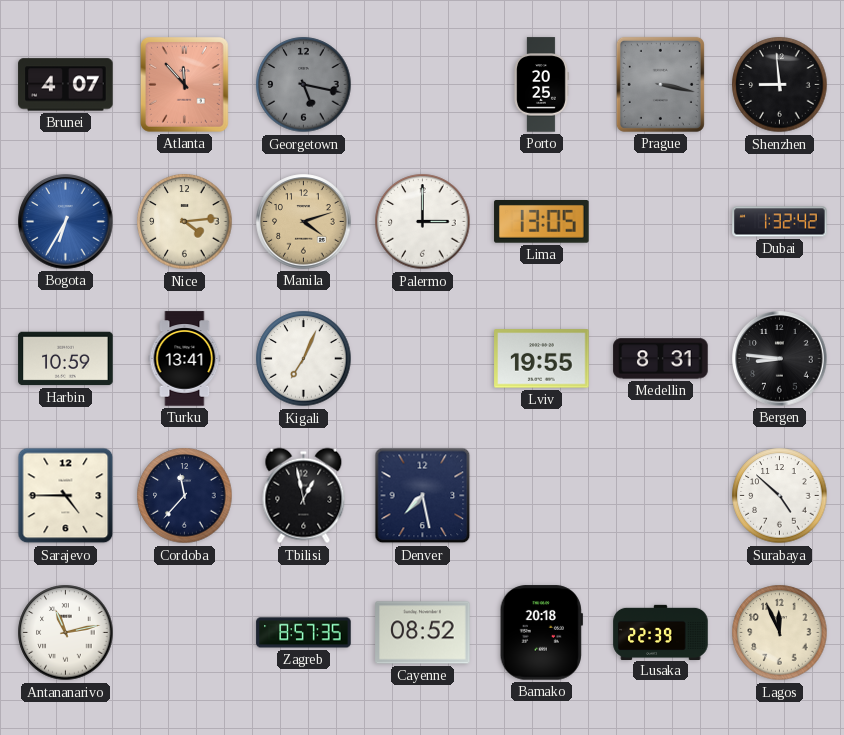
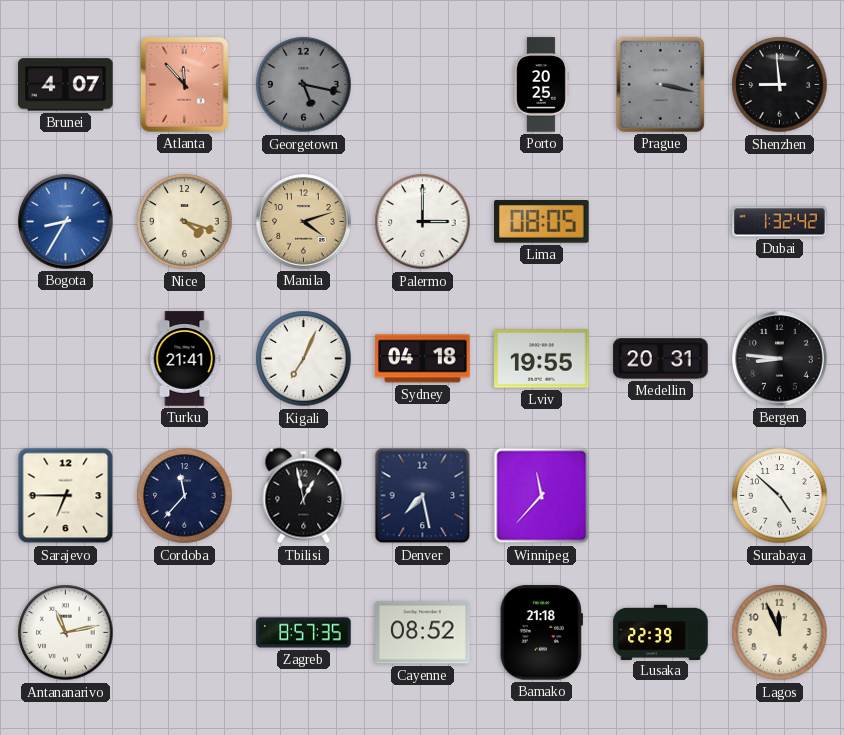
Bogota: 6:35 -> 8:35 (66, 222)
Nice: 4:14 -> 4:18 (185, 222)
Lima: 13:05 -> 08:05 (542, 222)
Harbin: 10:59 -> none (66, 359)
Turku: 13:41 -> 21:41 (185, 359)
Sydney: none -> 04:18 (423, 359)
Medellin: 8:31 -> 20:31 (661, 359)
Sarajevo: 4:45 -> 6:45 (66, 496)
Winnipeg: none -> 11:37 (542, 496)
Bamako: 20:18 -> 21:18 (541, 633)
